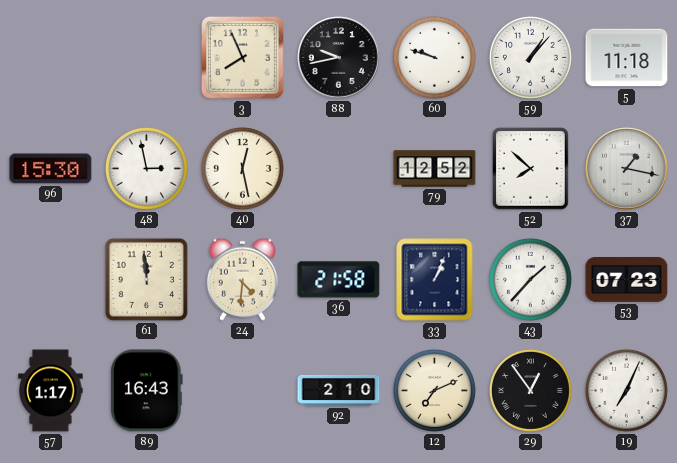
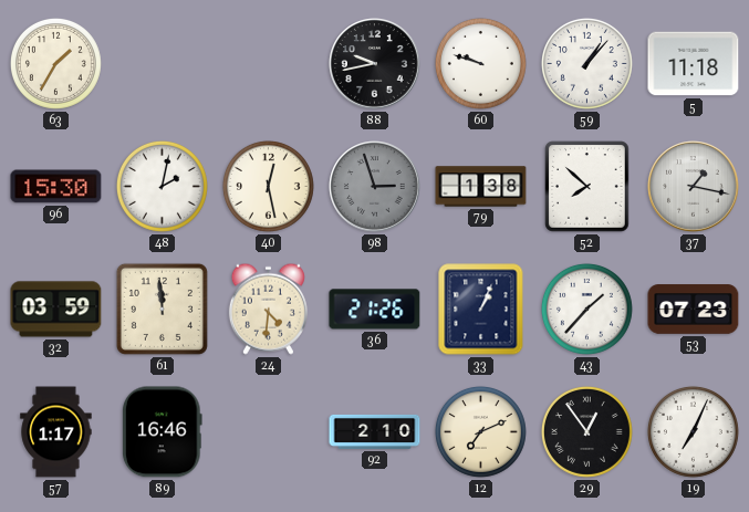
63: none -> 1:35 (55, 63)
3: 7:56 -> none (242, 57)
48: 2:58 -> 2:02 (162, 186)
98: none -> 2:57 (375, 187)
79: 12:52 -> 1:38 (481, 187)
32: none -> 03:59 (56, 310)
36: 21:58 -> 21:26 (375, 310)
89: 16:43 -> 16:46 (162, 432)
